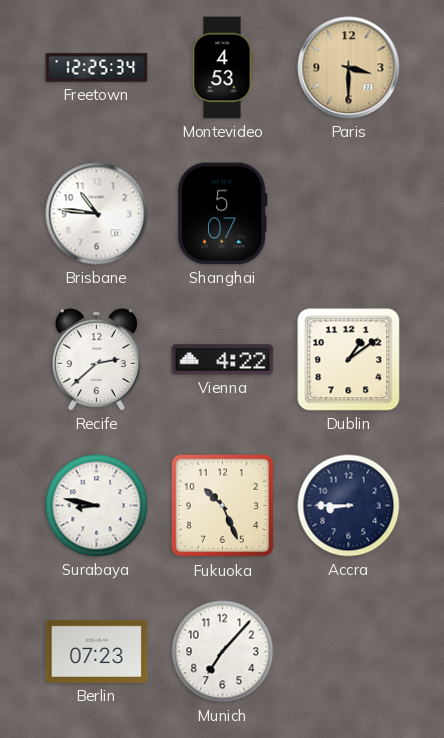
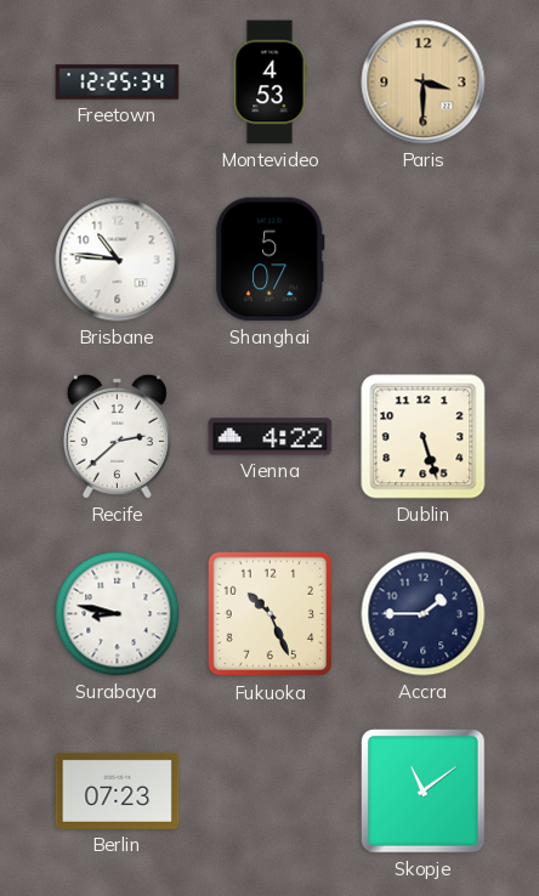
Dublin: 1:09 -> 5:27 (424, 437)
Accra: 8:45 -> 1:45 (424, 614)
Munich: 7:07 -> none (223, 652)
Skopje: none -> 11:09 (424, 792)
